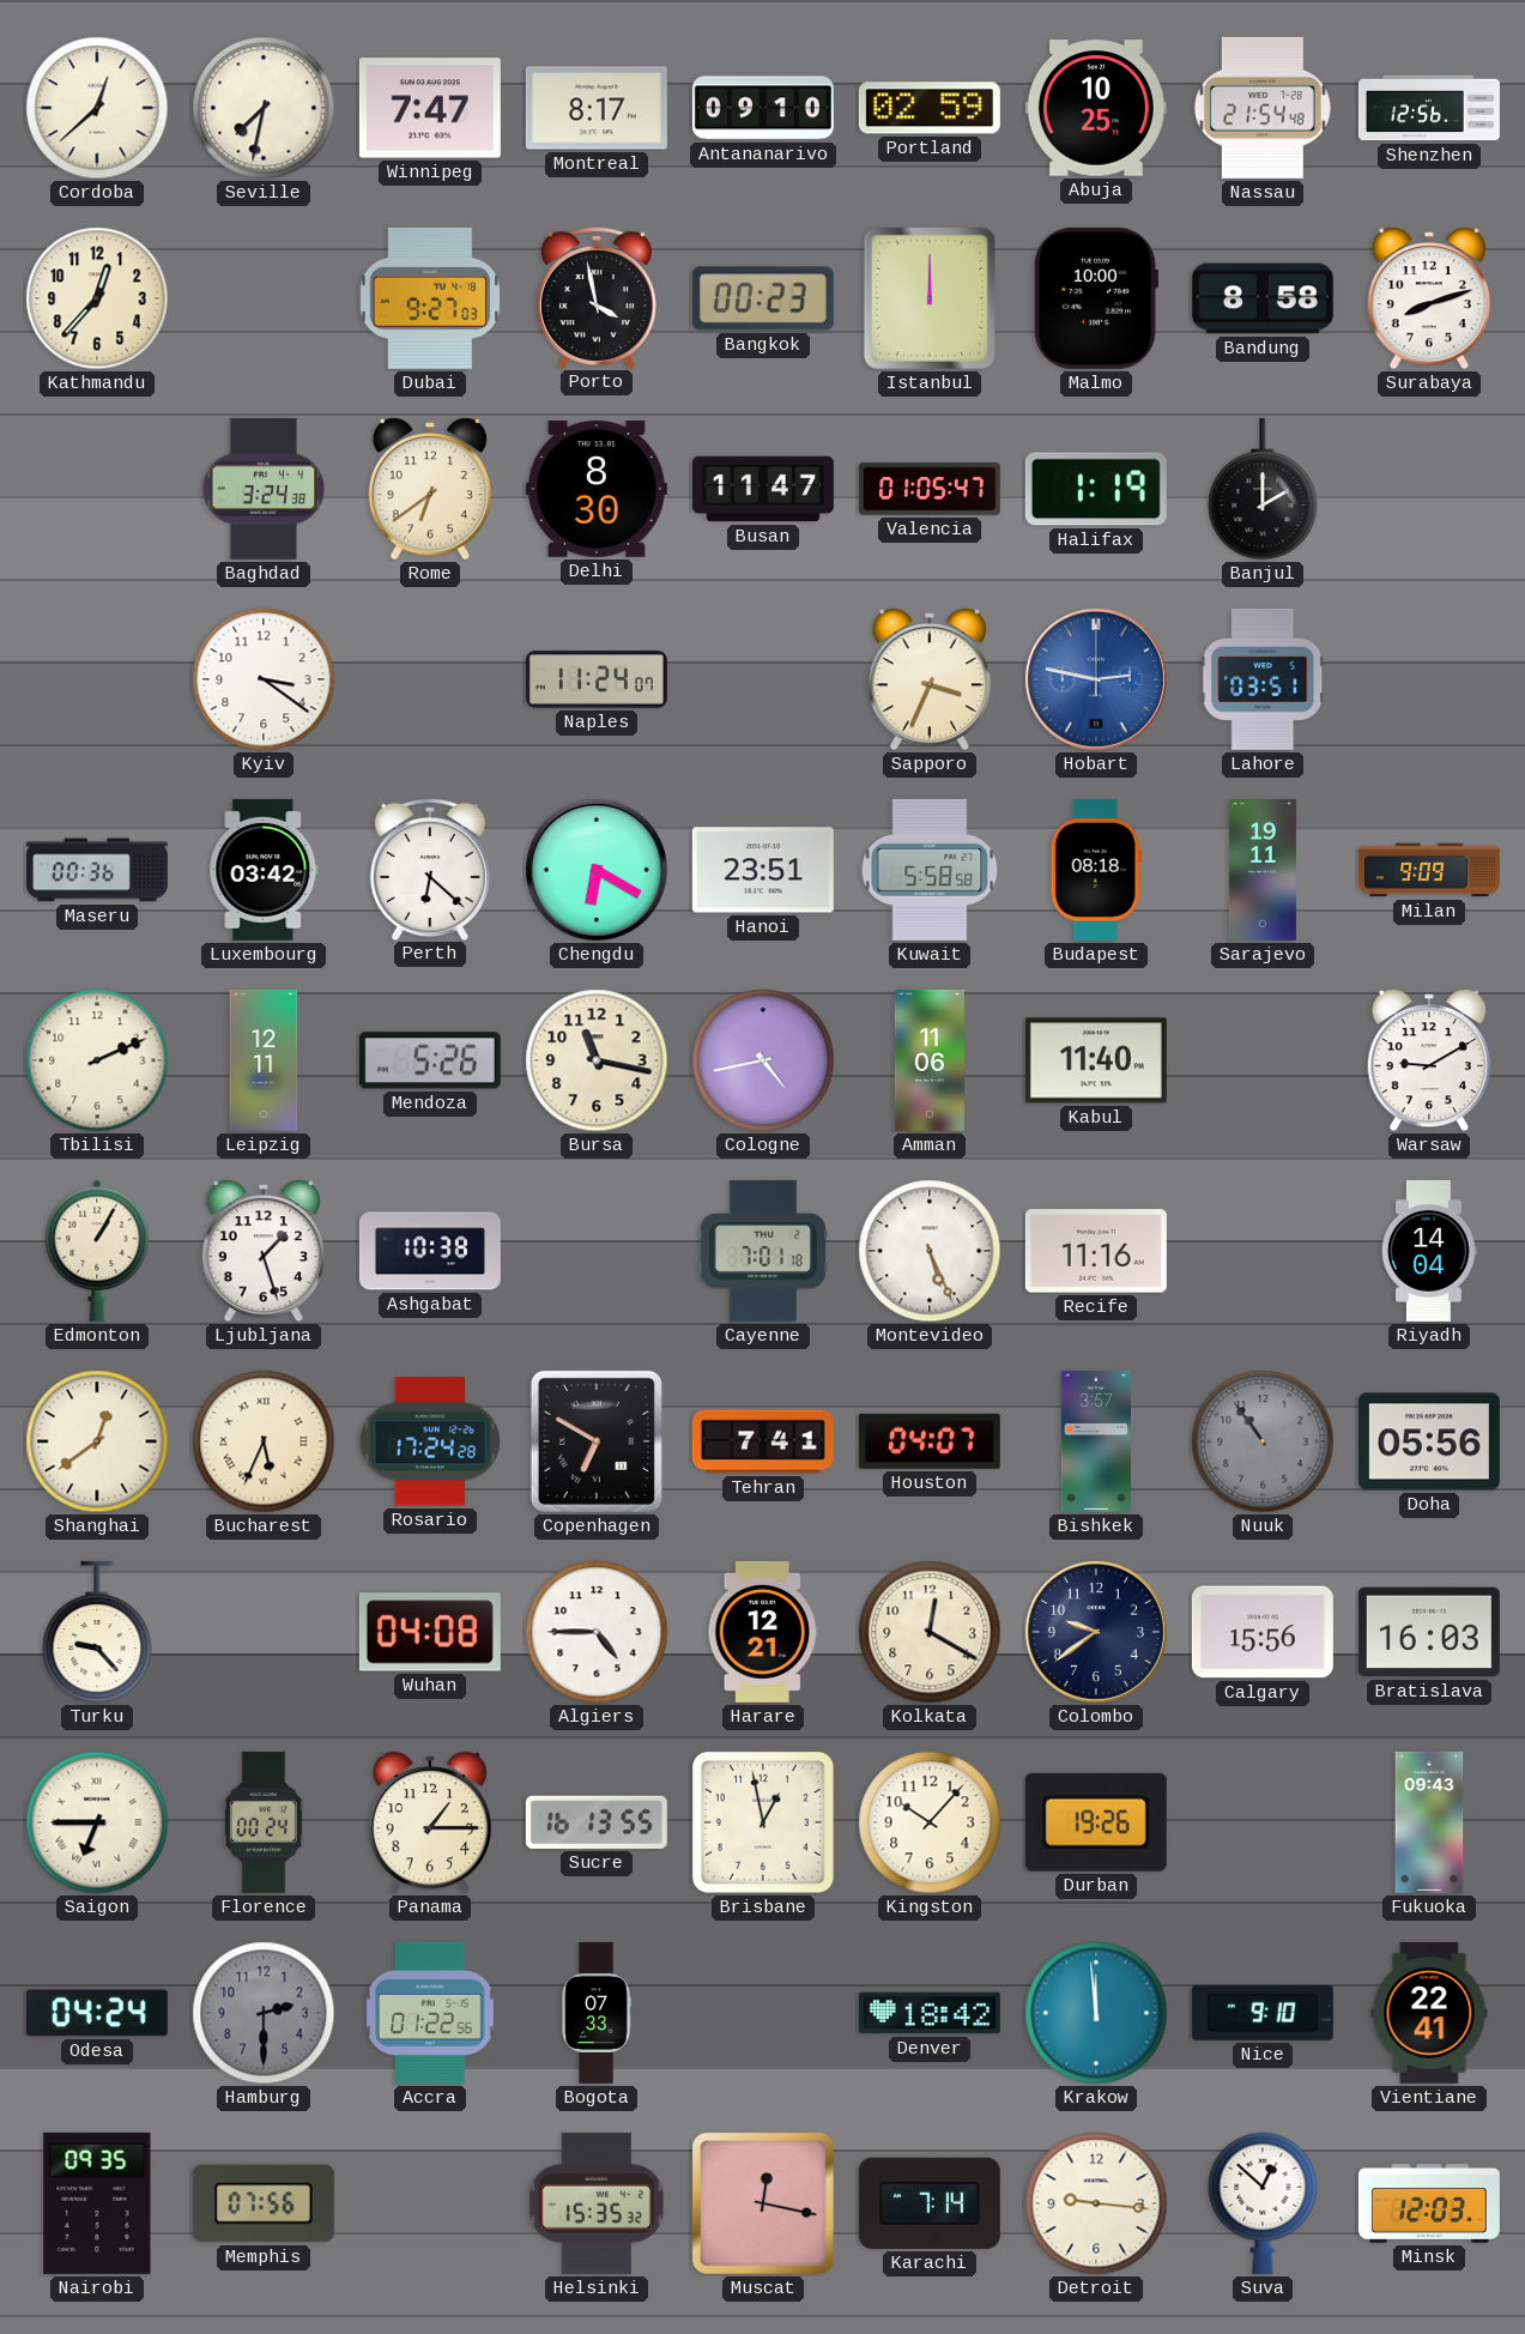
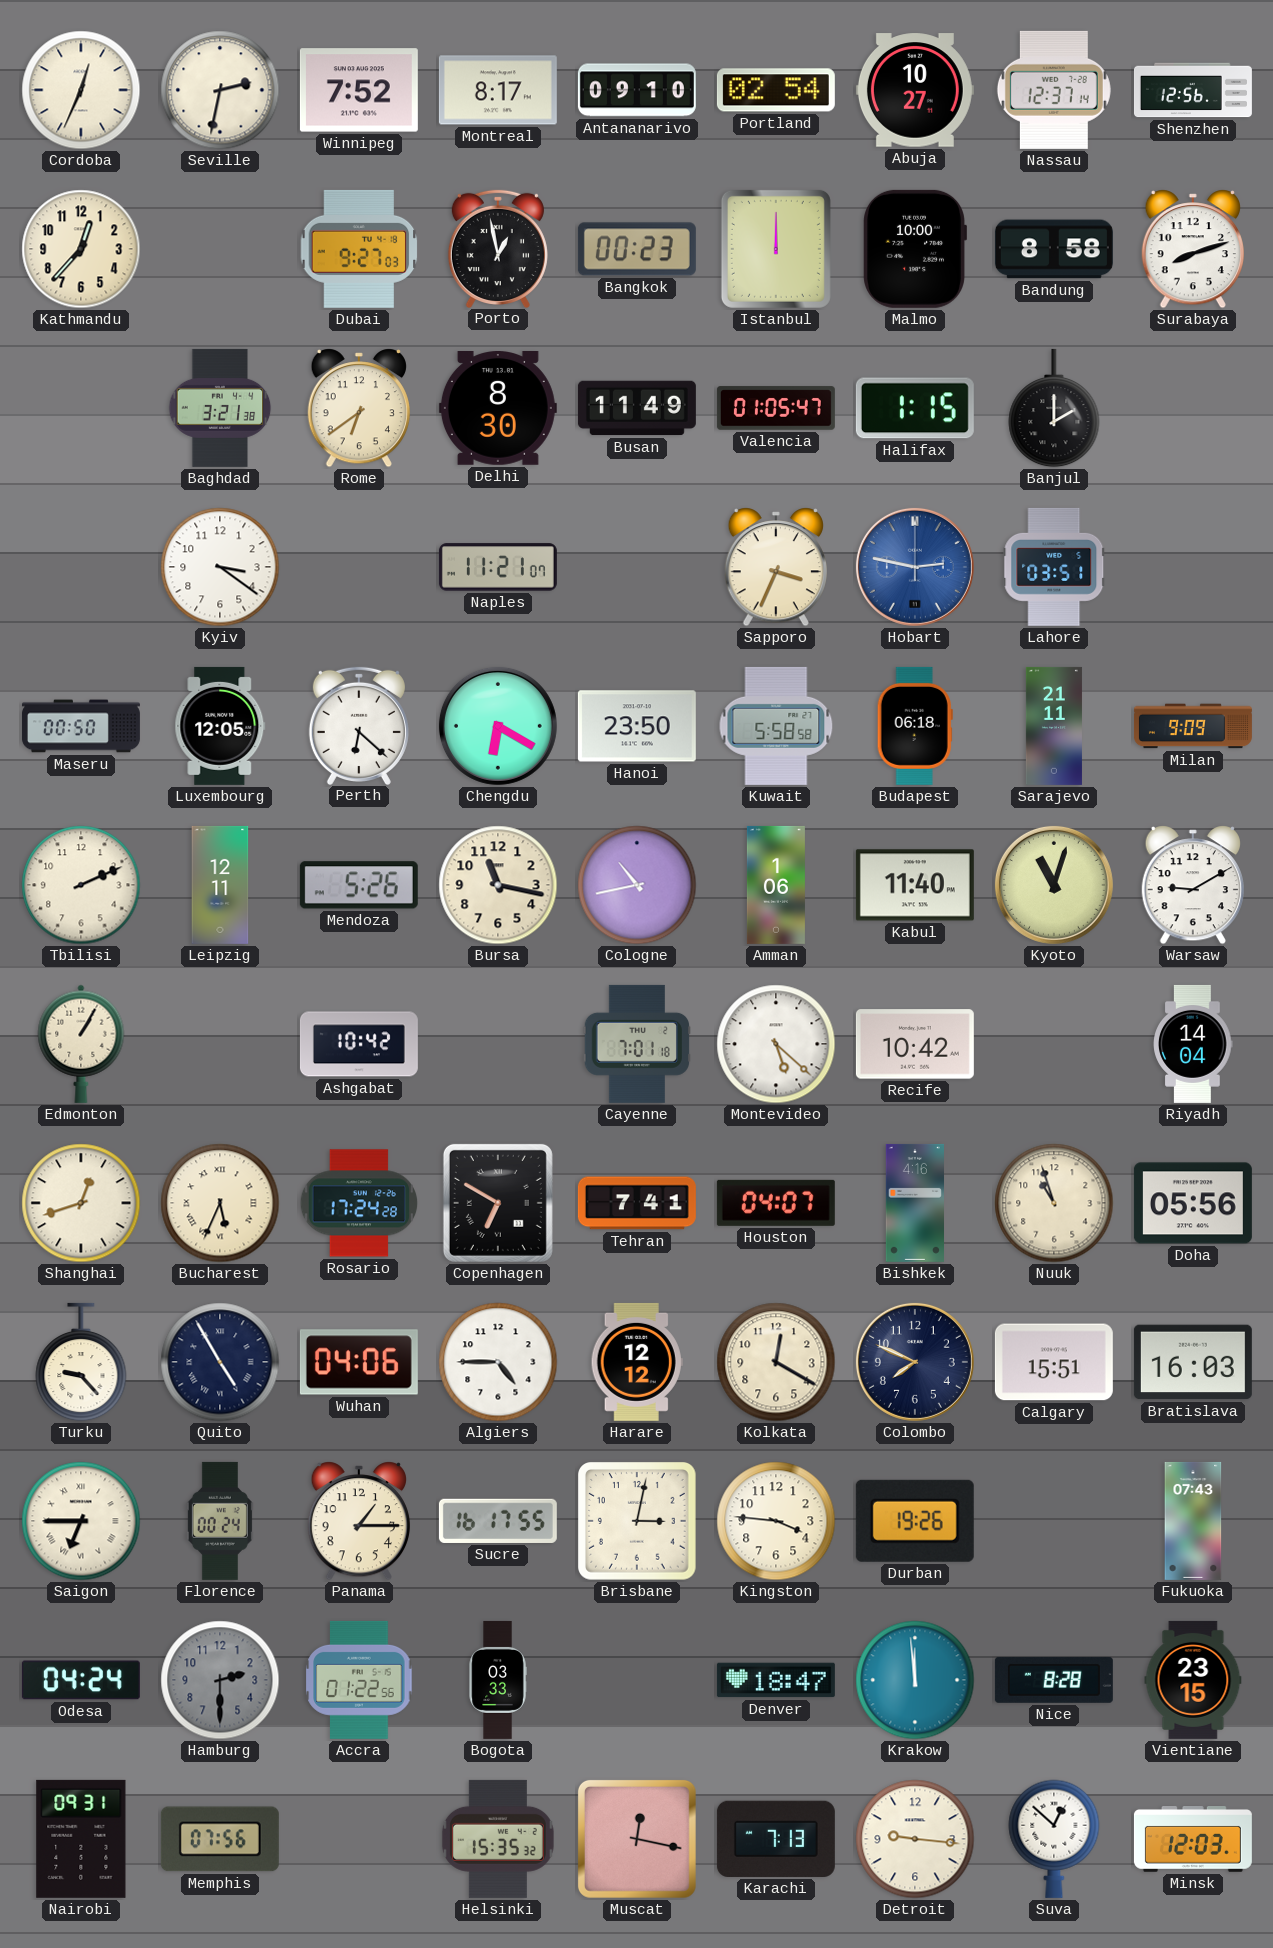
Cordoba: 12:38 -> 12:34 (81, 90)
Seville: 7:32 -> 2:32 (220, 90)
Winnipeg: 7:47 -> 7:52 (359, 90)
Portland: 02:59 -> 02:54 (776, 90)
Abuja: 10:25 -> 10:27 (915, 90)
Nassau: 21:54 -> 12:37 (1054, 90)
Porto: 3:58 -> 12:58 (498, 248)
Baghdad: 3:24 -> 3:21 (220, 408)
Busan: 11:47 -> 11:49 (637, 408)
Halifax: 1:19 -> 1:15 (915, 408)
Naples: 11:24 -> 11:21 (498, 567)
Maseru: 00:36 -> 00:50 (81, 726)
Luxembourg: 03:42 -> 12:05 (220, 726)
Hanoi: 23:51 -> 23:50 (637, 726)
Budapest: 08:18 -> 06:18 (915, 726)
Sarajevo: 19:11 -> 21:11 (1054, 726)
Cologne: 4:43 -> 10:43 (637, 885)
Amman: 11:06 -> 1:06 (776, 885)
Kyoto: none -> 11:03 (1054, 885)
Ljubljana: 1:27 -> none (264, 1251)
Ashgabat: 10:38 -> 10:42 (359, 1044)
Montevideo: 5:26 -> 5:22 (776, 1044)
Recife: 11:16 -> 10:42 (915, 1044)
Shanghai: 12:39 -> 12:42 (81, 1203)
Bishkek: 3:57 -> 4:16 (914, 1203)
Nuuk: 10:54 -> 10:57 (1054, 1203)
Nuuk dial: grey -> cream (1054, 1203)
Quito: none -> 4:55 (220, 1362)
Wuhan: 04:08 -> 04:06 (359, 1362)
Harare: 12:21 -> 12:12 (637, 1362)
Colombo: 9:39 -> 7:49 (915, 1362)
Calgary: 15:56 -> 15:51 (1054, 1362)
Sucre: 16:13 -> 16:17 (498, 1521)
Brisbane: 12:58 -> 3:02 (638, 1522)
Kingston: 10:07 -> 3:46 (776, 1521)
Fukuoka: 09:43 -> 07:43 (1193, 1521)
Bogota: 07:33 -> 03:33 (498, 1680)
Denver: 18:42 -> 18:47 (776, 1680)
Nice: 9:10 -> 8:28 (1054, 1680)
Vientiane: 22:41 -> 23:15 (1193, 1680)
Nairobi: 09:35 -> 09:31 (81, 1839)
Karachi: 7:14 -> 7:13 (776, 1839)
